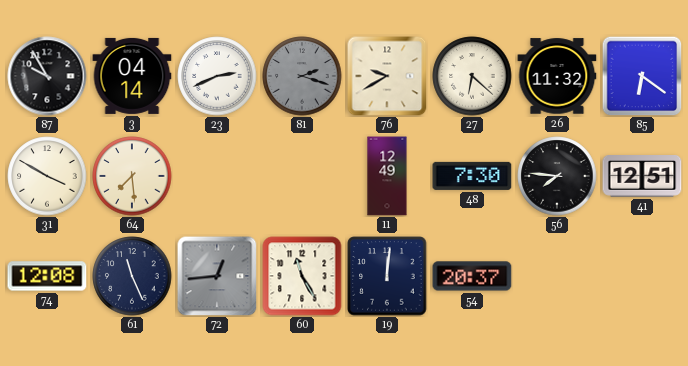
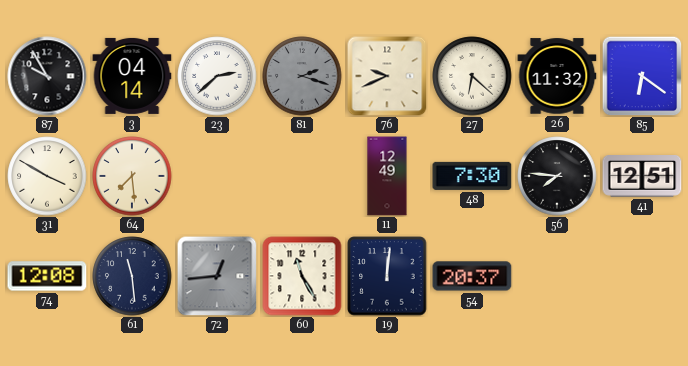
23: 2:41 -> 2:38 (217, 76)
76: 9:40 -> 9:41 (387, 76)
61: 11:26 -> 11:29 (132, 276)
